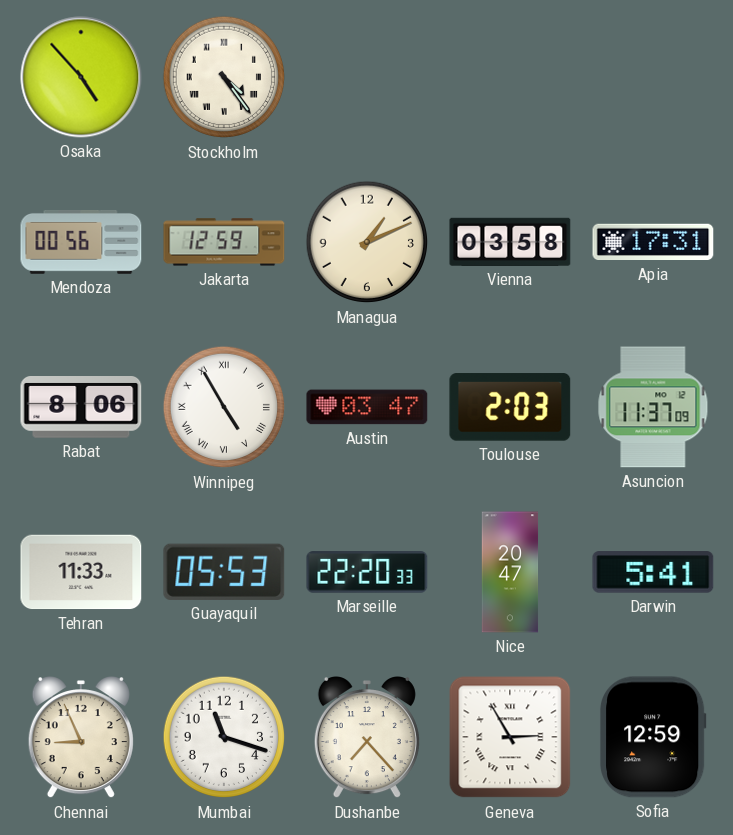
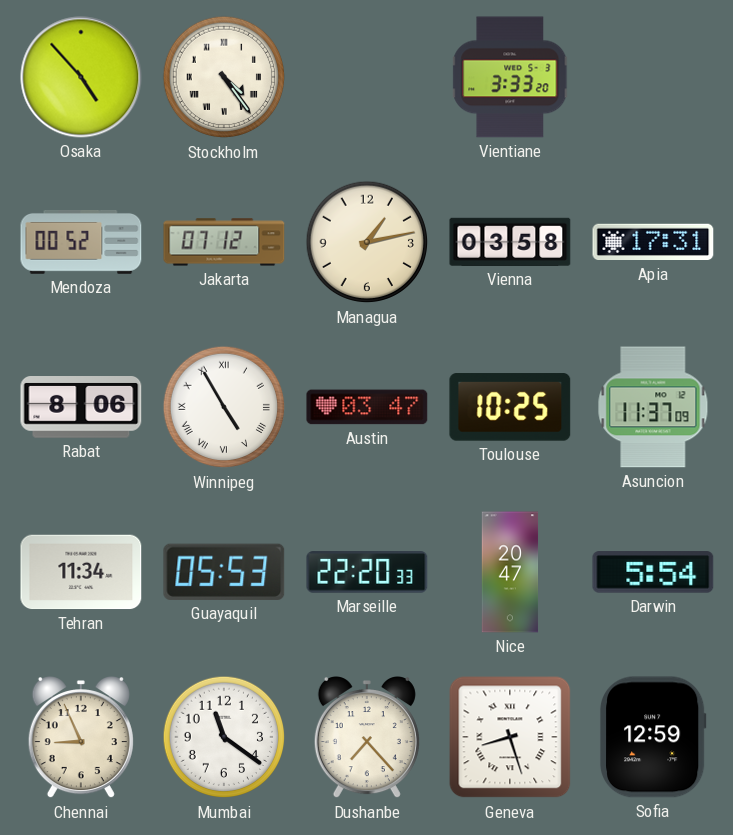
Vientiane: none -> 3:33 (511, 77)
Mendoza: 00:56 -> 00:52 (81, 243)
Jakarta: 12:59 -> 07:12 (224, 242)
Managua: 1:11 -> 1:13 (367, 242)
Toulouse: 2:03 -> 10:25 (510, 407)
Tehran: 11:33 -> 11:34 (81, 572)
Darwin: 5:41 -> 5:54 (653, 572)
Mumbai: 11:18 -> 11:21 (224, 737)
Geneva: 2:55 -> 8:27 (510, 737)
